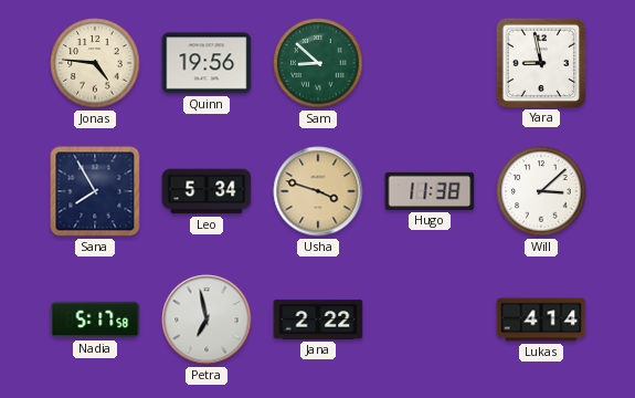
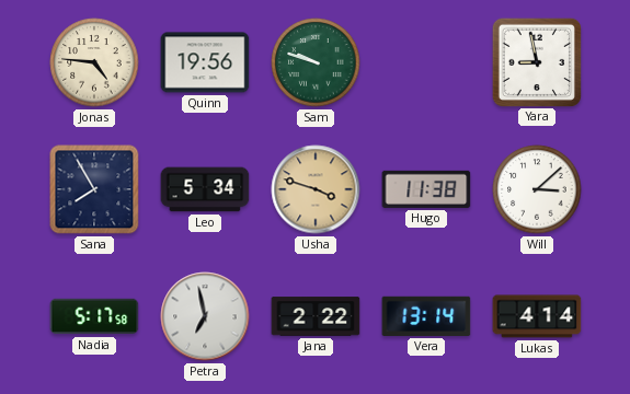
Sam: 8:52 -> 9:48 (316, 62)
Vera: none -> 13:14 (426, 316)
